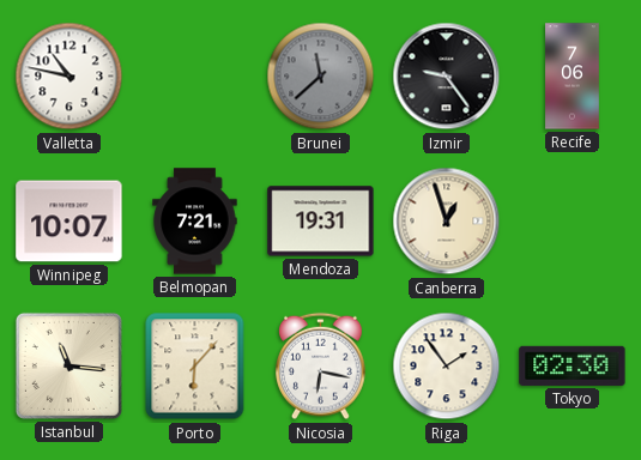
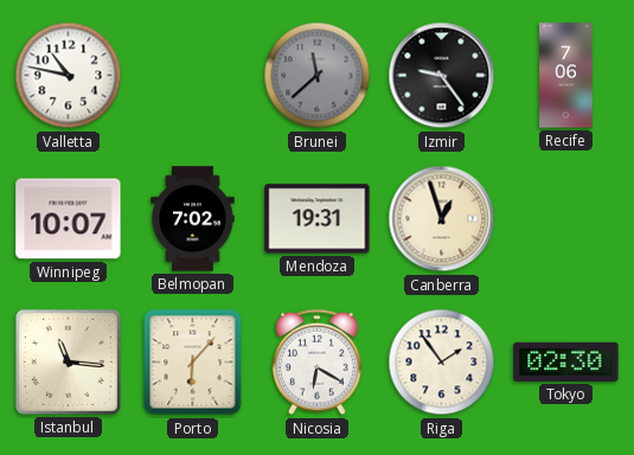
Belmopan: 7:21 -> 7:02 (193, 219)
Nicosia: 6:17 -> 6:20 (318, 363)
